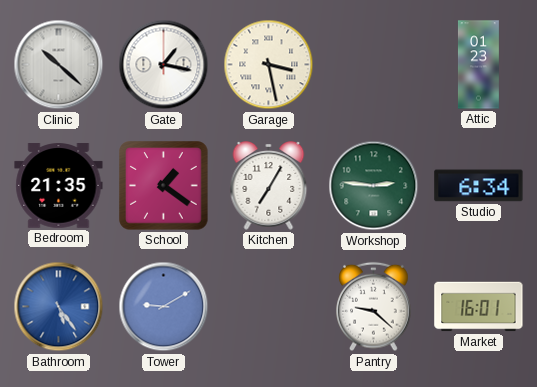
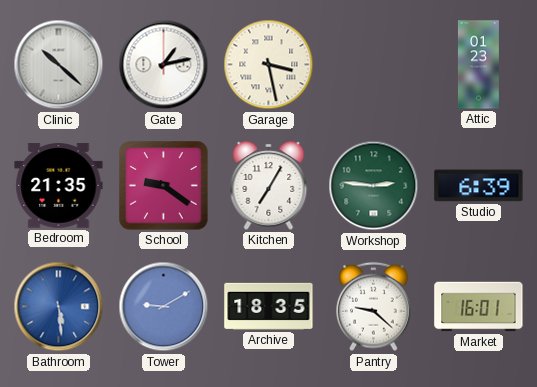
Gate: 1:17 -> 1:13 (164, 65)
School: 1:21 -> 9:21 (164, 186)
Studio: 6:34 -> 6:39 (479, 186)
Bathroom: 5:24 -> 5:29 (59, 307)
Archive: none -> 18:35 (269, 306)
